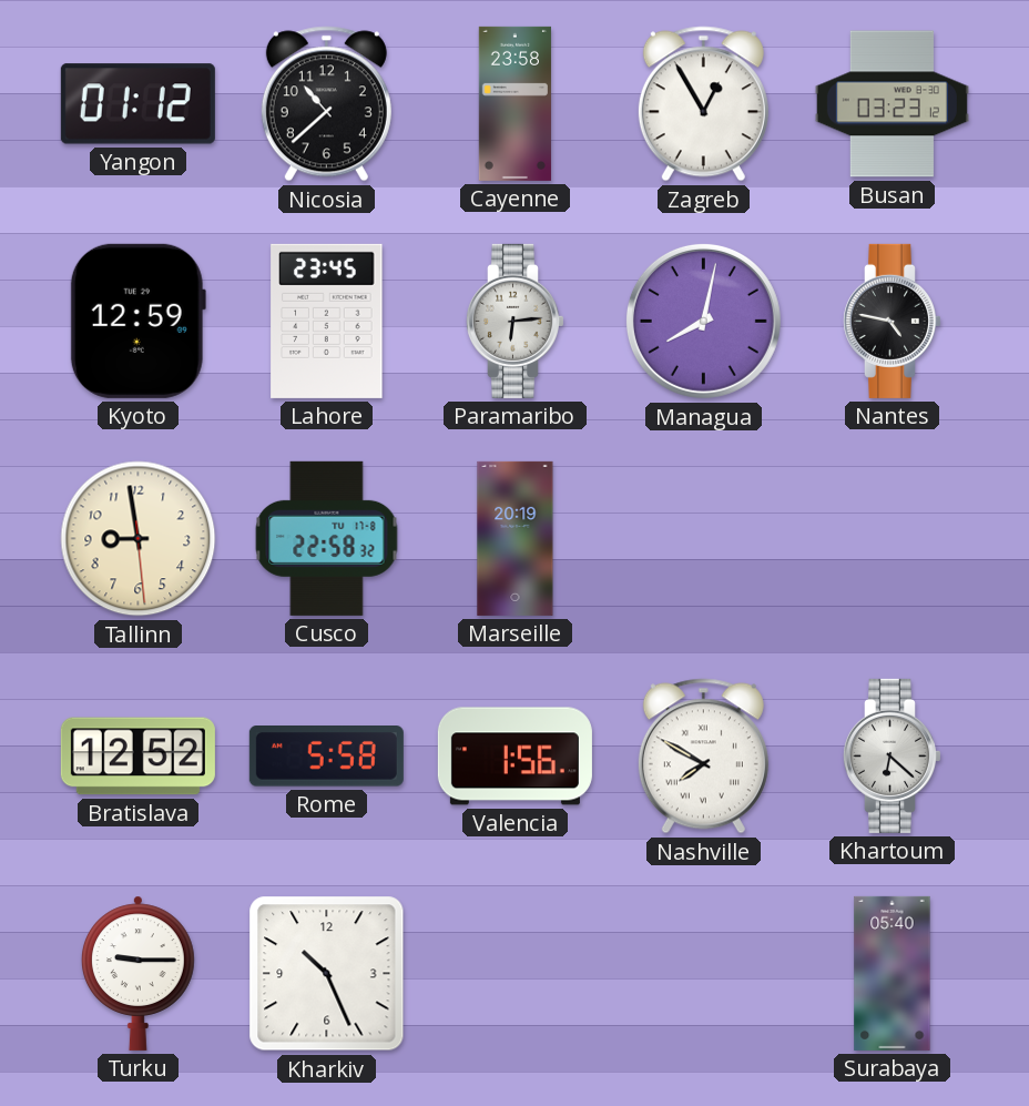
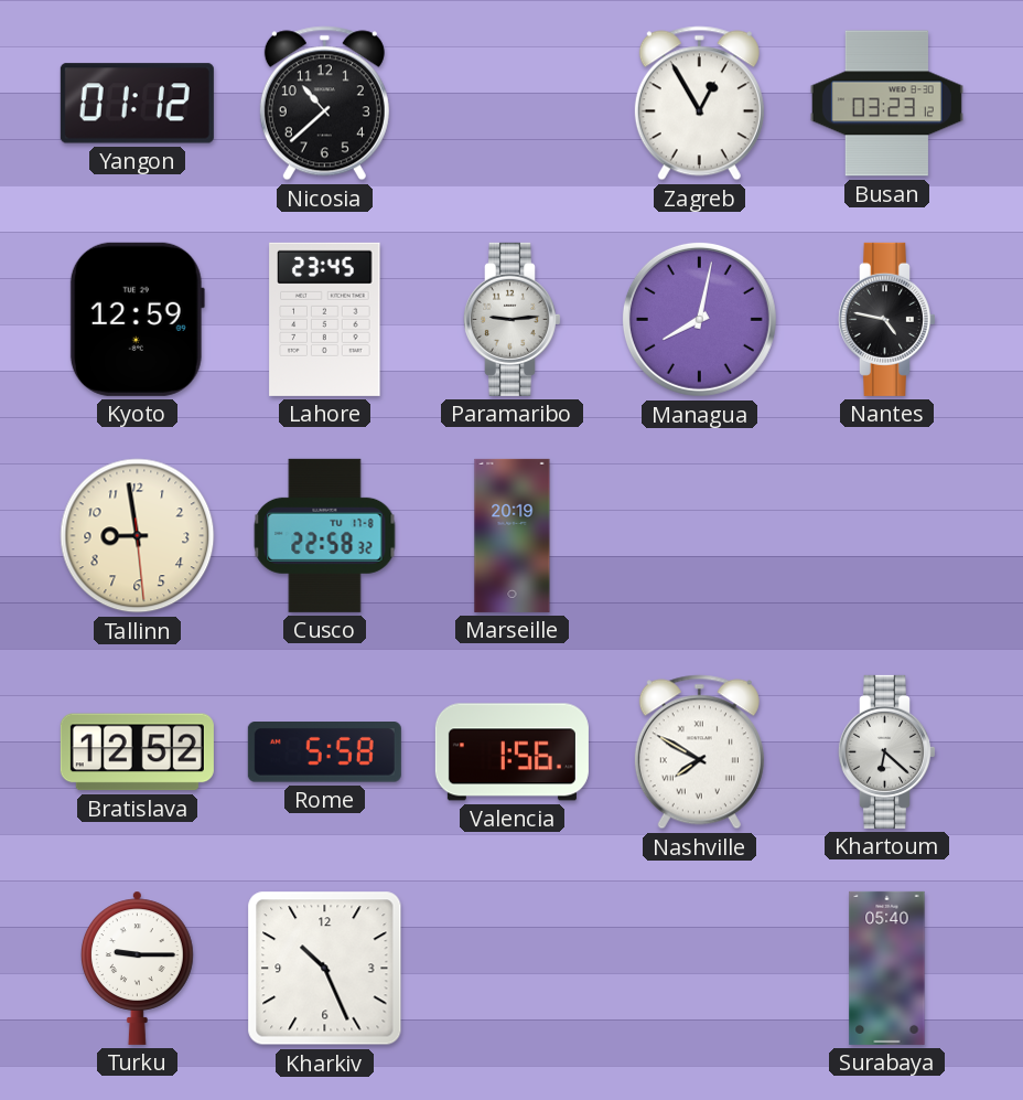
Cayenne: 23:58 -> none (514, 103)
Paramaribo: 6:14 -> 9:14 (511, 319)
